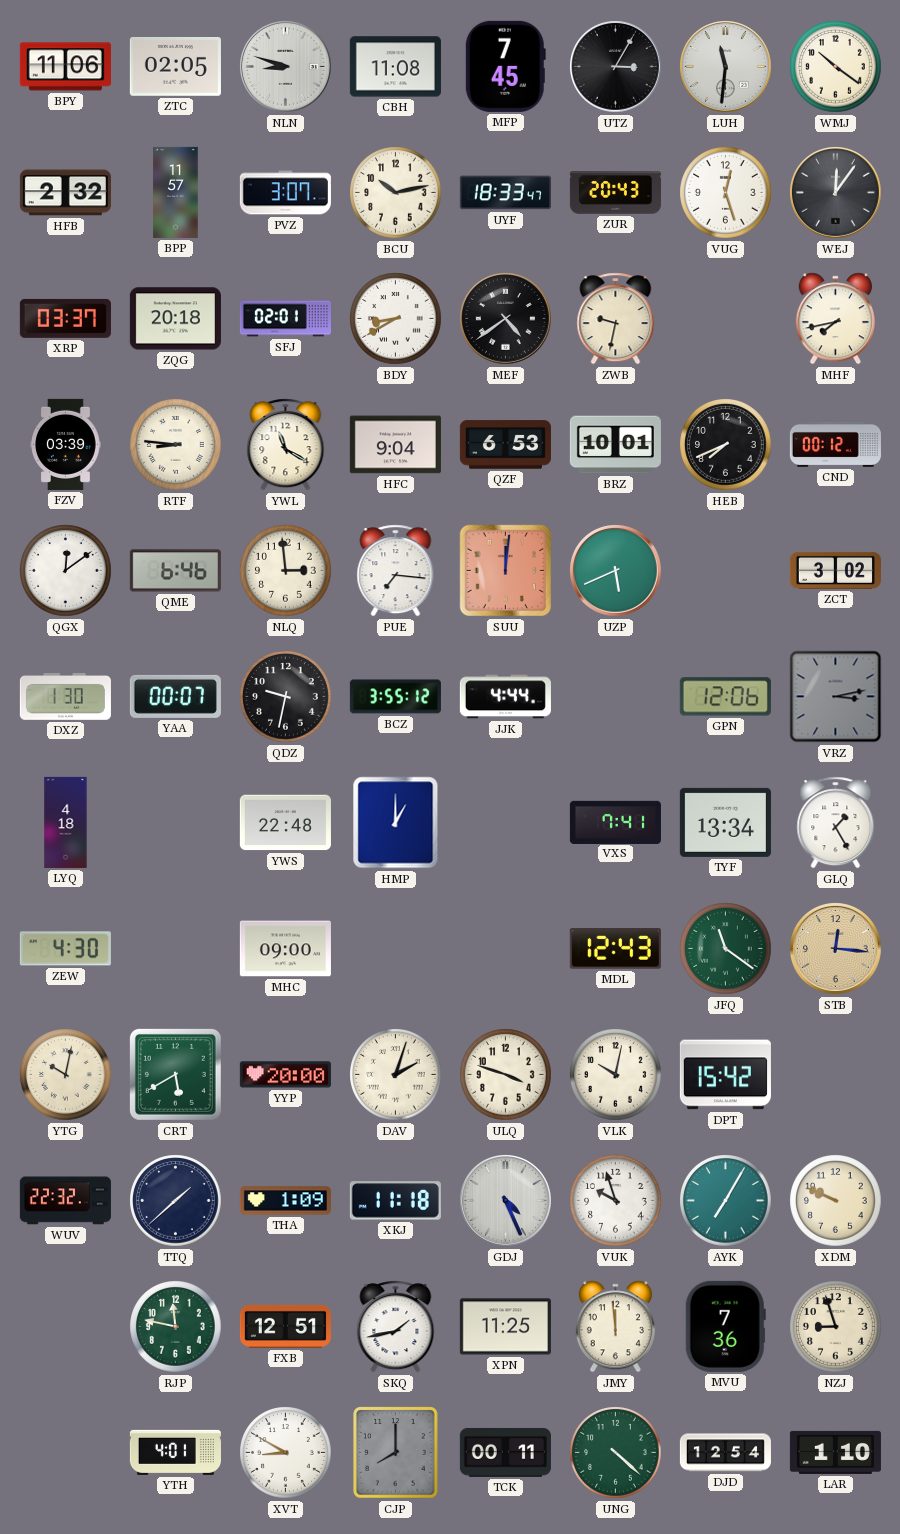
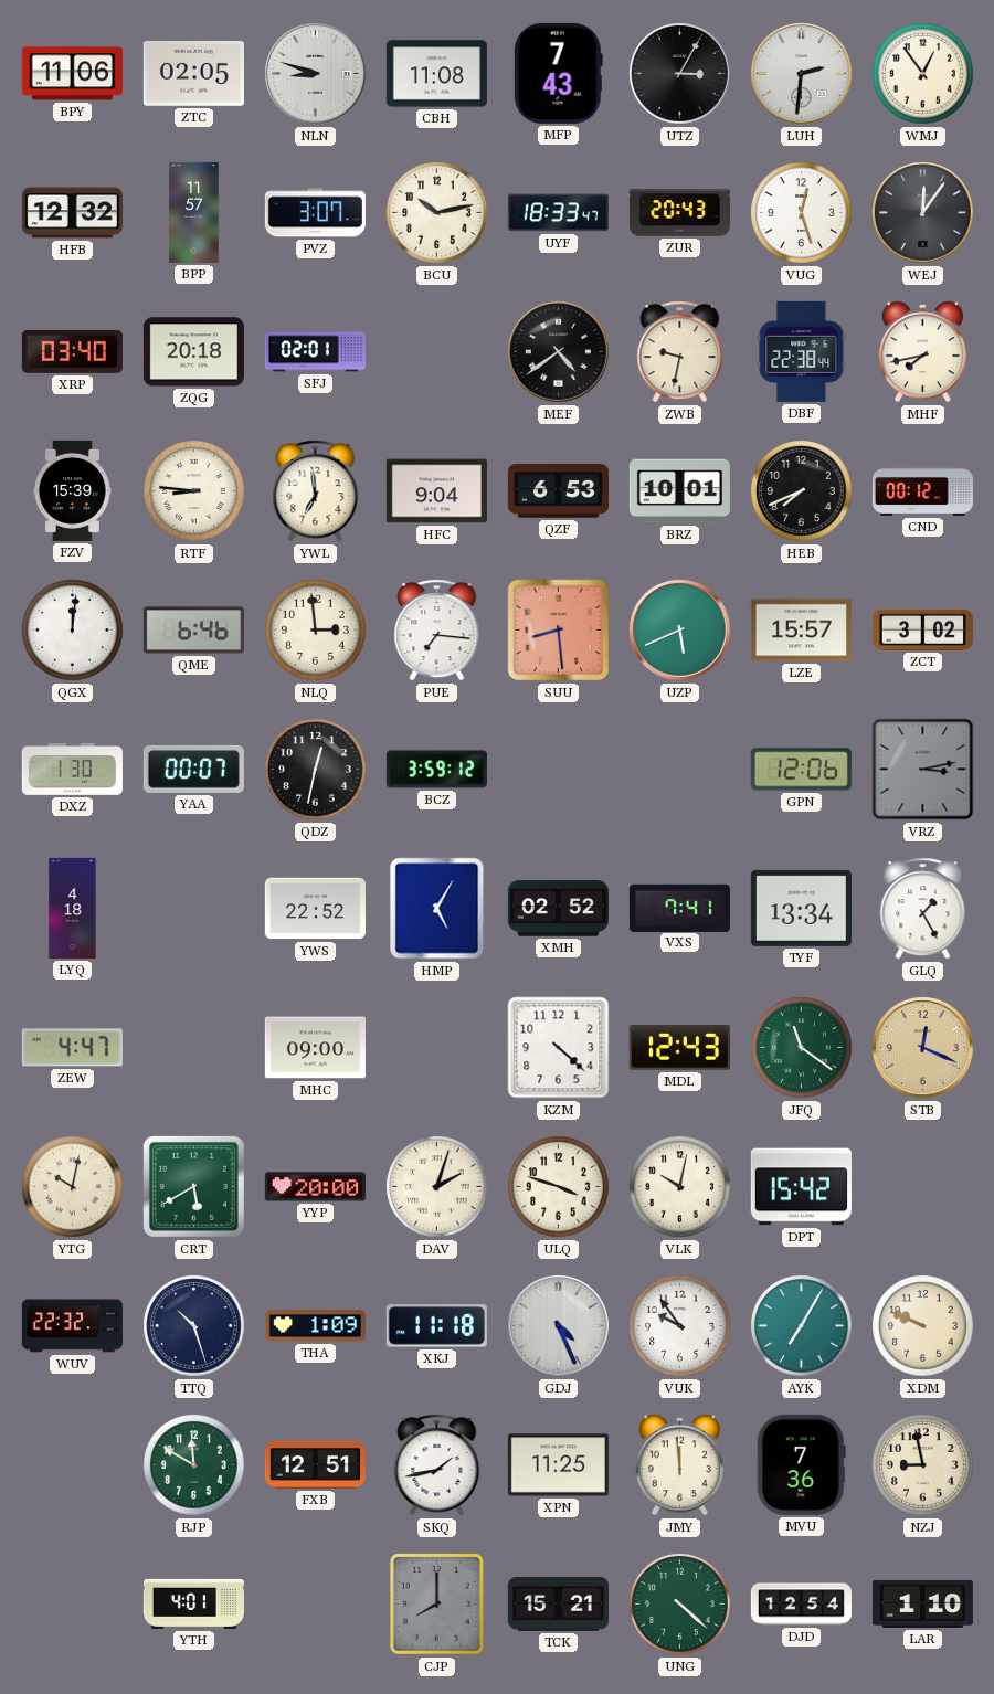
MFP: 7:45 -> 7:43 (558, 73)
LUH: 11:31 -> 2:31 (802, 74)
WMJ: 10:21 -> 12:54 (923, 74)
HFB: 2:32 -> 12:32 (72, 213)
XRP: 03:37 -> 03:40 (72, 351)
BDY: 8:40 -> none (396, 319)
DBF: none -> 22:38 (802, 351)
FZV: 03:39 -> 15:39 (73, 490)
YWL: 11:20 -> 6:59 (316, 491)
QGX: 12:09 -> 12:01 (73, 631)
SUU: 12:01 -> 8:29 (559, 631)
LZE: none -> 15:57 (801, 631)
QDZ: 9:32 -> 12:32 (316, 770)
BCZ: 3:55 -> 3:59 (436, 770)
JJK: 4:44 -> none (505, 697)
YWS: 22:48 -> 22:52 (315, 909)
HMP: 1:00 -> 5:05 (437, 909)
XMH: none -> 02:52 (558, 909)
ZEW: 4:30 -> 4:47 (72, 1048)
KZM: none -> 4:22 (559, 1048)
STB: 12:16 -> 12:19 (923, 1048)
TTQ: 1:38 -> 10:27 (194, 1326)
VUK: 9:57 -> 9:54 (680, 1326)
RJP: 11:47 -> 11:50 (194, 1465)
NZJ: 8:57 -> 8:58 (923, 1465)
XVT: 8:50 -> none (286, 1453)
TCK: 00:11 -> 15:21 (558, 1603)
